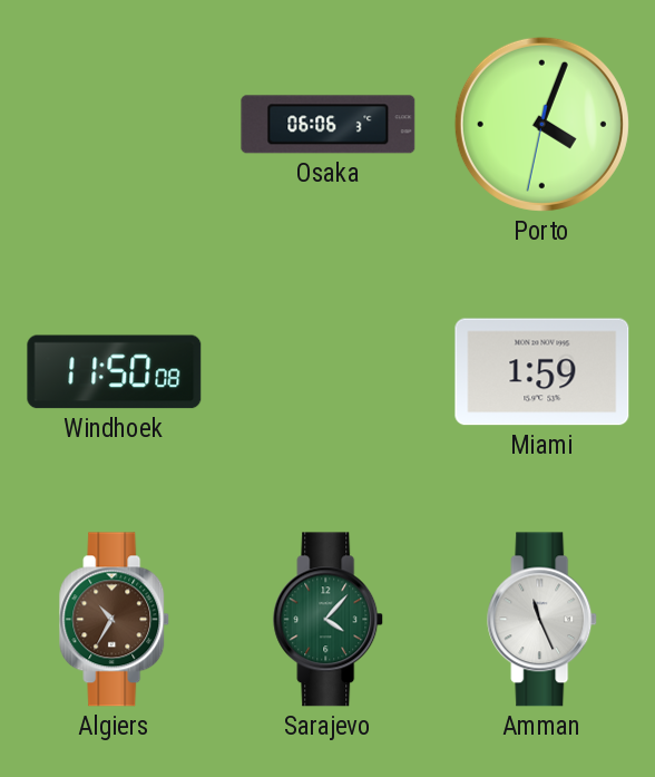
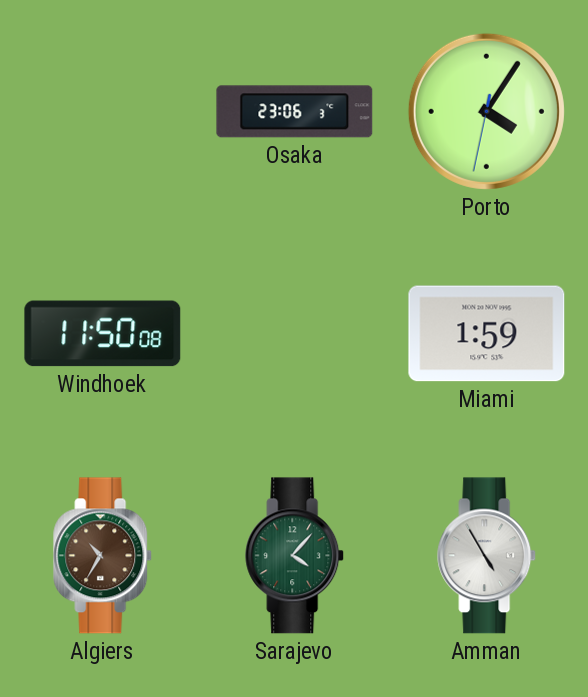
Osaka: 06:06 -> 23:06 (295, 112)
Porto: 4:03 -> 4:05 (486, 111)
Amman: 11:26 -> 4:55 (487, 556)
